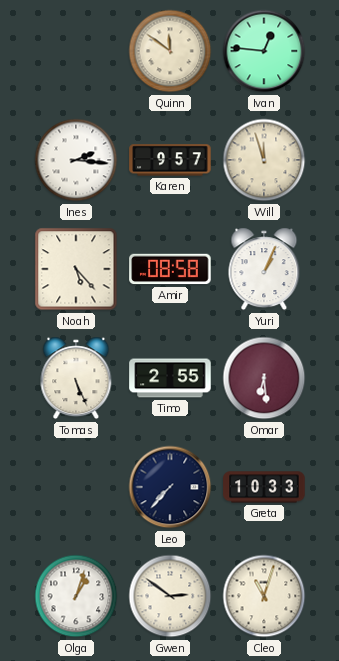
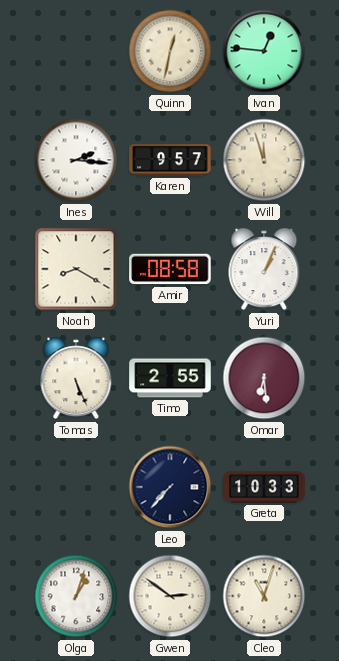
Quinn: 11:51 -> 12:32 (170, 51)
Noah: 5:23 -> 8:20 (76, 269)
